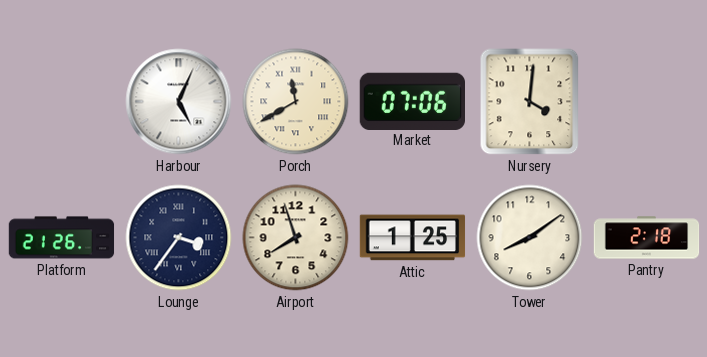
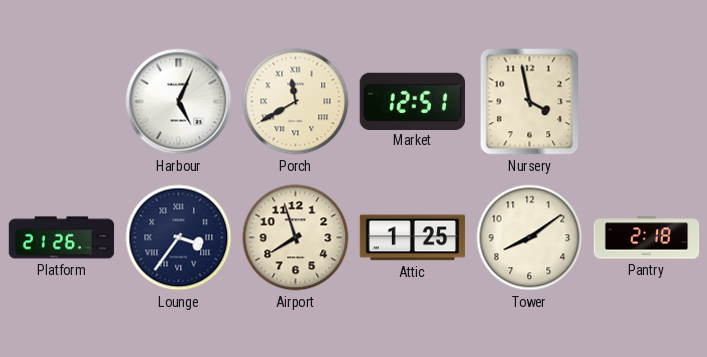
Market: 07:06 -> 12:51 (412, 101)
Nursery: 4:01 -> 3:58 (530, 102)
